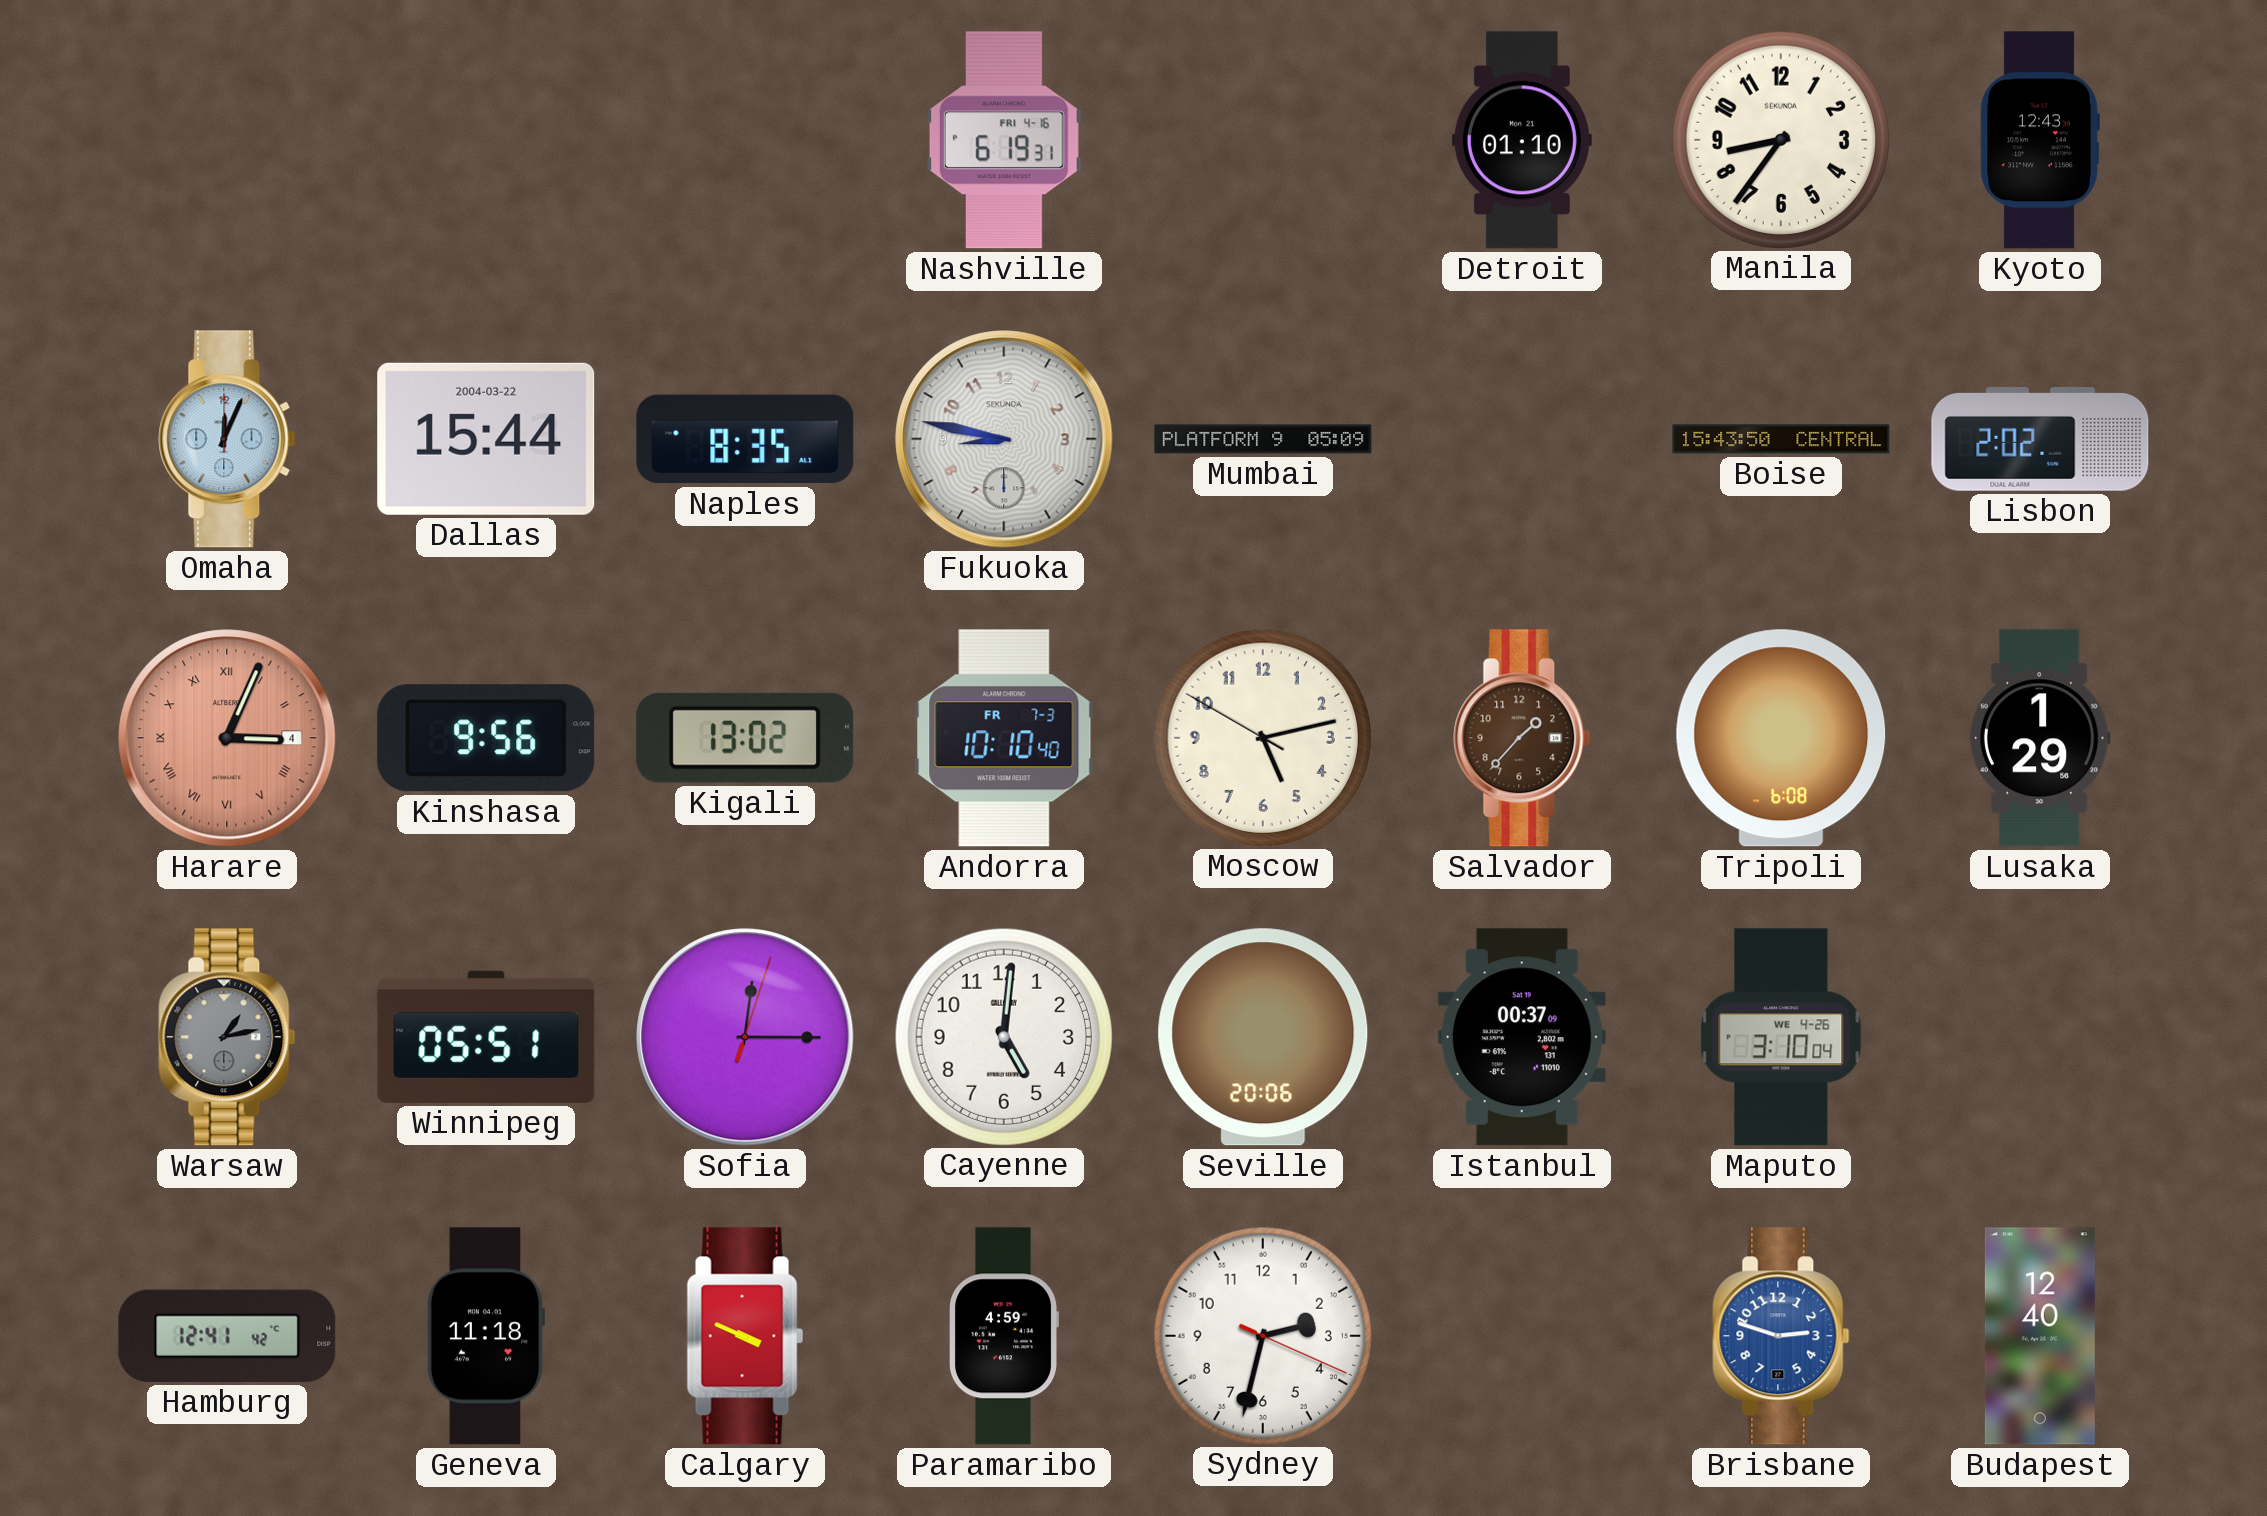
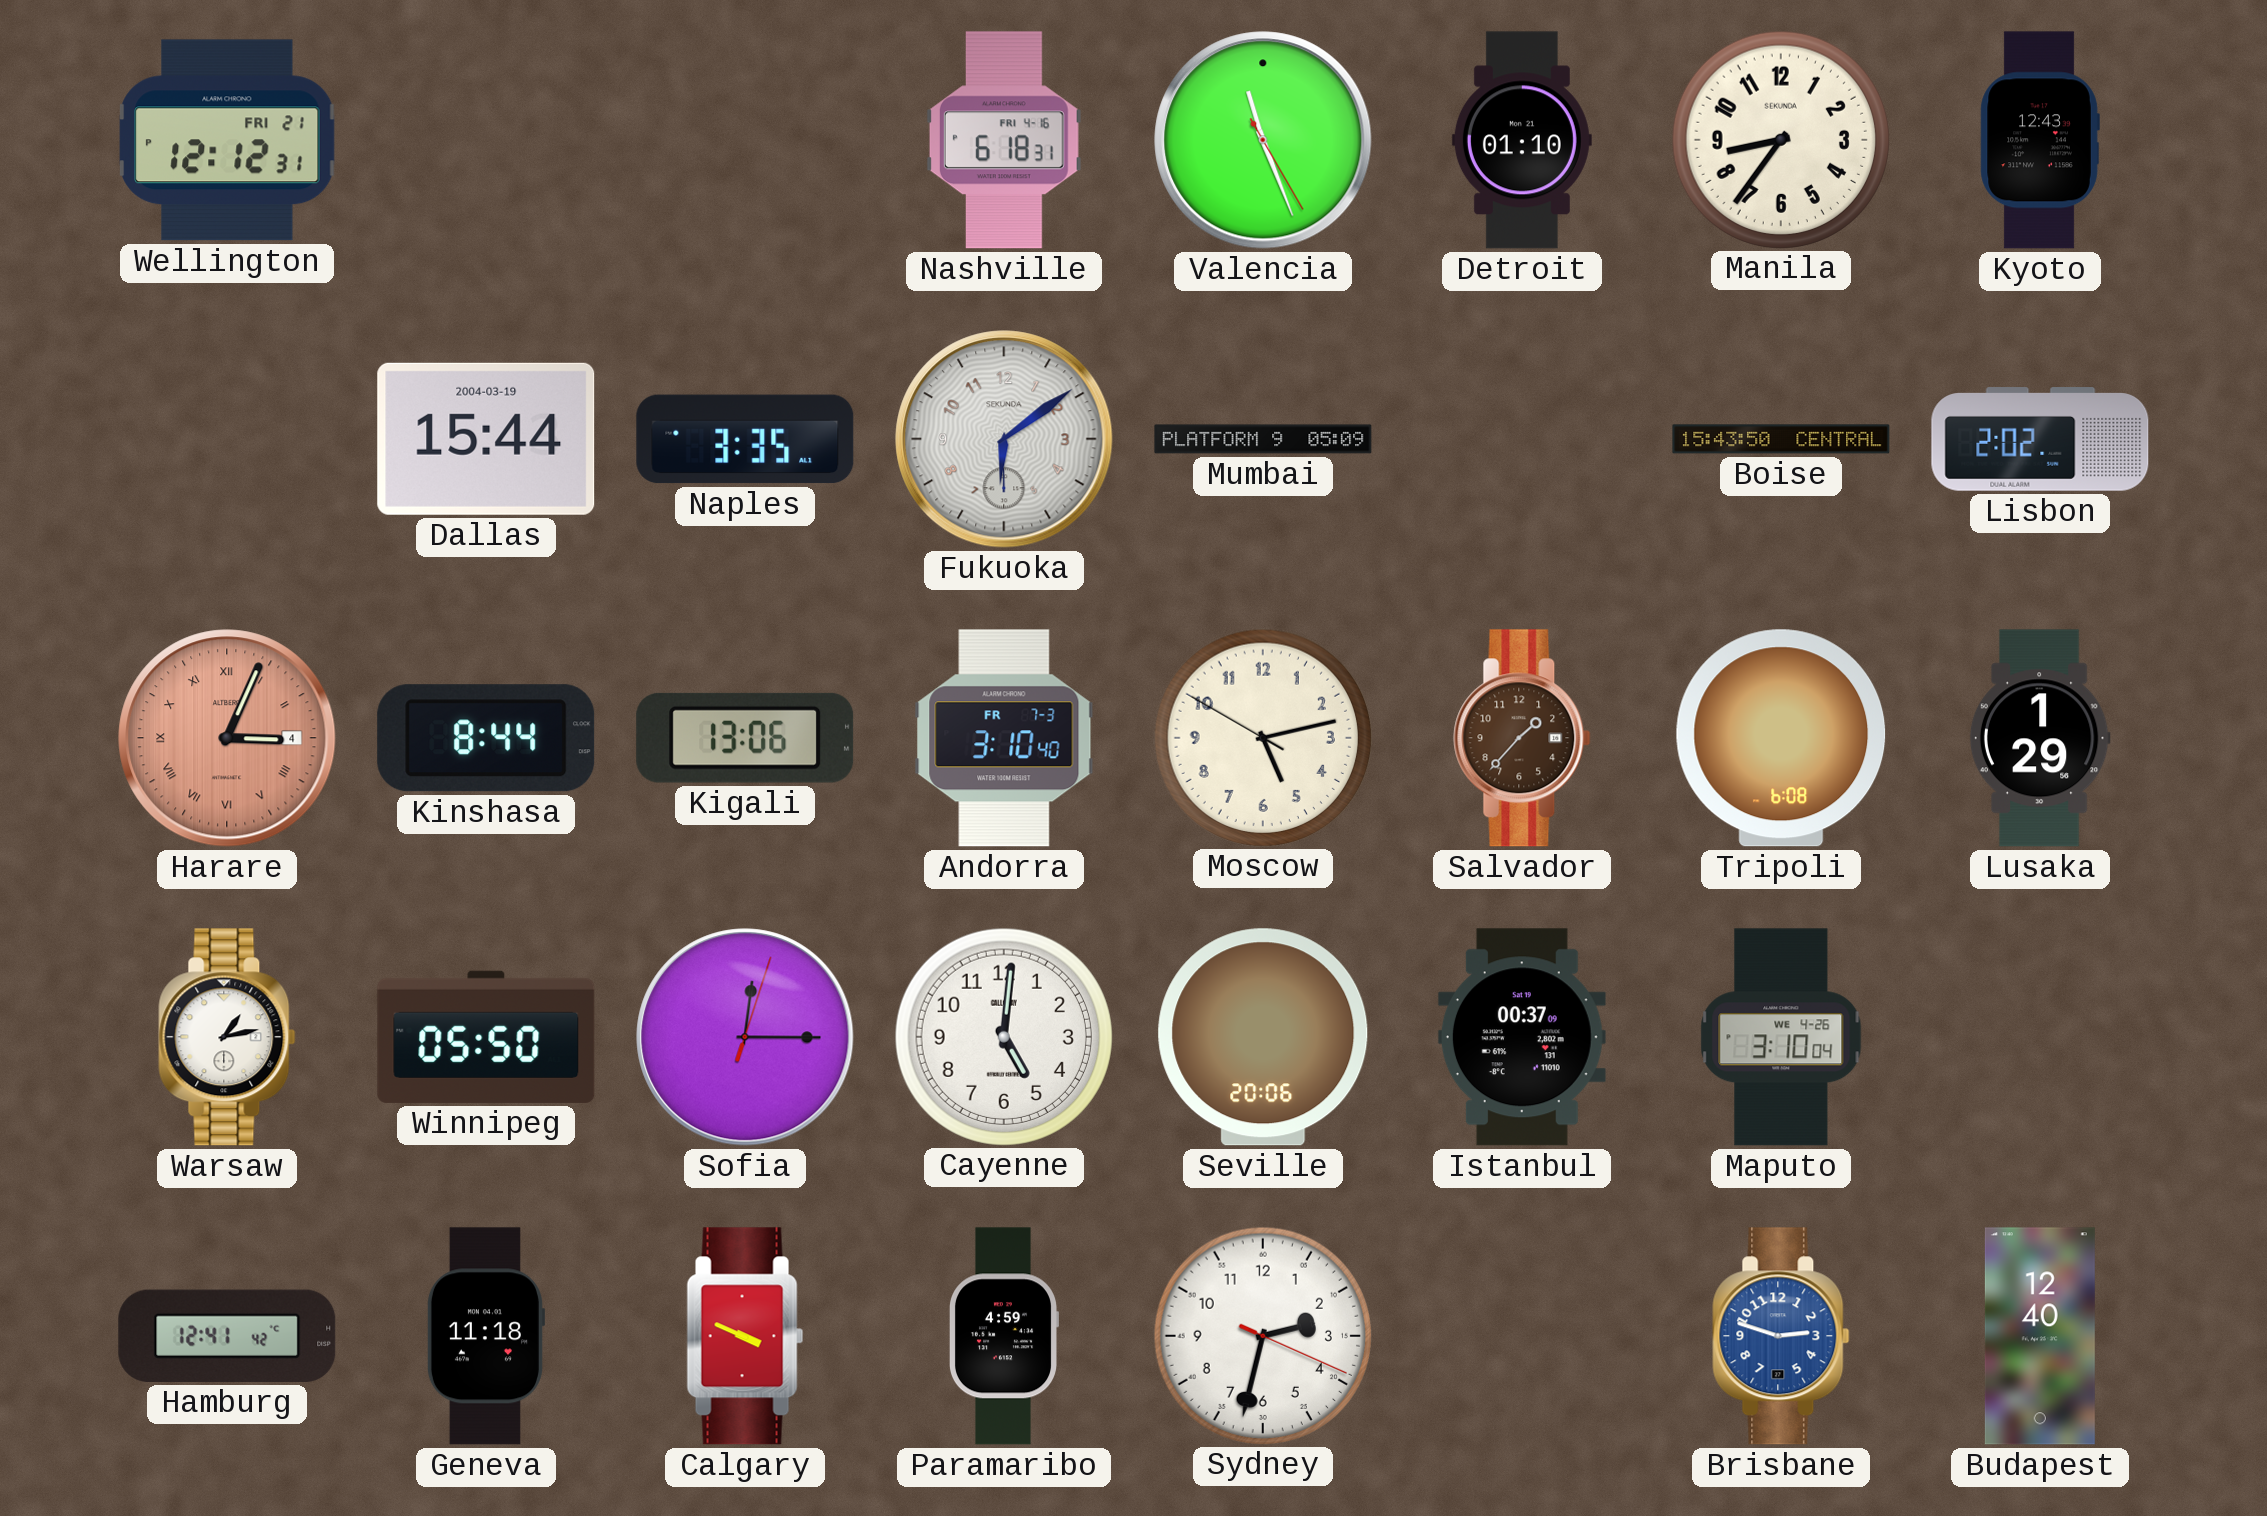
Wellington: none -> 12:12 (227, 140)
Nashville: 6:19 -> 6:18 (1004, 140)
Valencia: none -> 11:26 (1263, 140)
Omaha: 12:04 -> none (227, 439)
Dallas date: 2004-03-22 -> 2004-03-19 (486, 439)
Naples: 8:35 -> 3:35 (745, 439)
Fukuoka: 8:47 -> 6:09 (1004, 439)
Kinshasa: 9:56 -> 8:44 (486, 738)
Kigali: 13:02 -> 13:06 (745, 738)
Andorra: 10:10 -> 3:10 (1004, 738)
Warsaw dial: grey -> white (227, 1037)
Winnipeg: 05:51 -> 05:50 (486, 1037)
